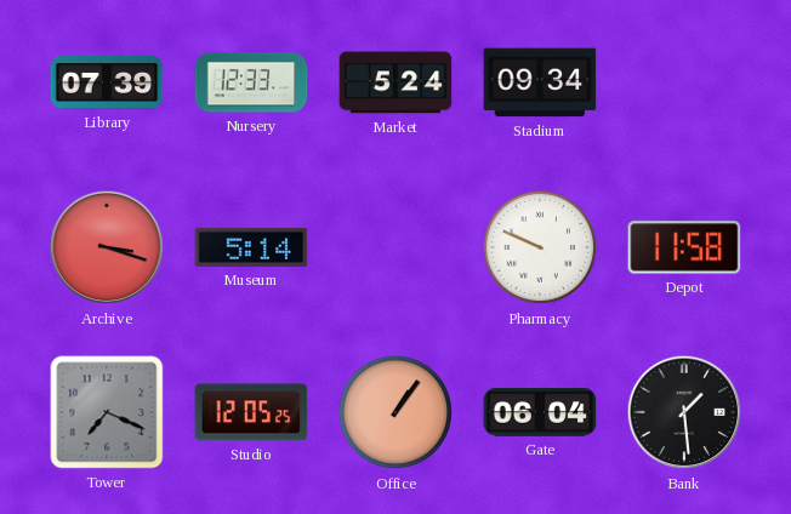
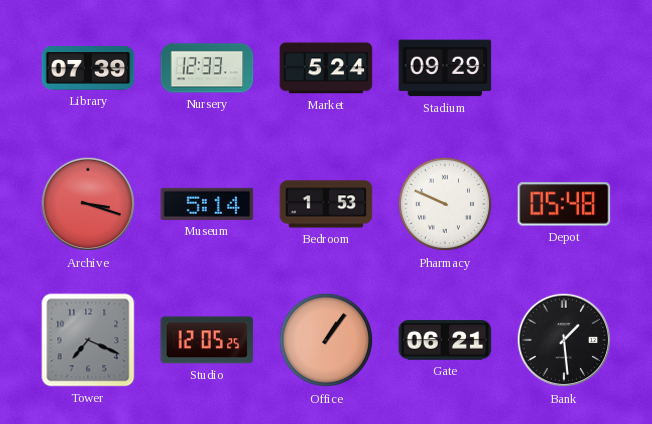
Stadium: 09:34 -> 09:29 (445, 68)
Bedroom: none -> 1:53 (326, 204)
Depot: 11:58 -> 05:48 (564, 204)
Gate: 06:04 -> 06:21 (445, 340)
